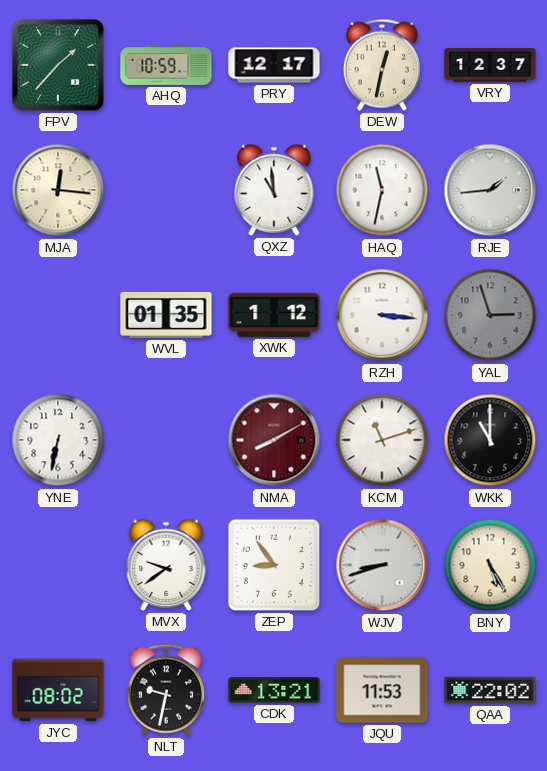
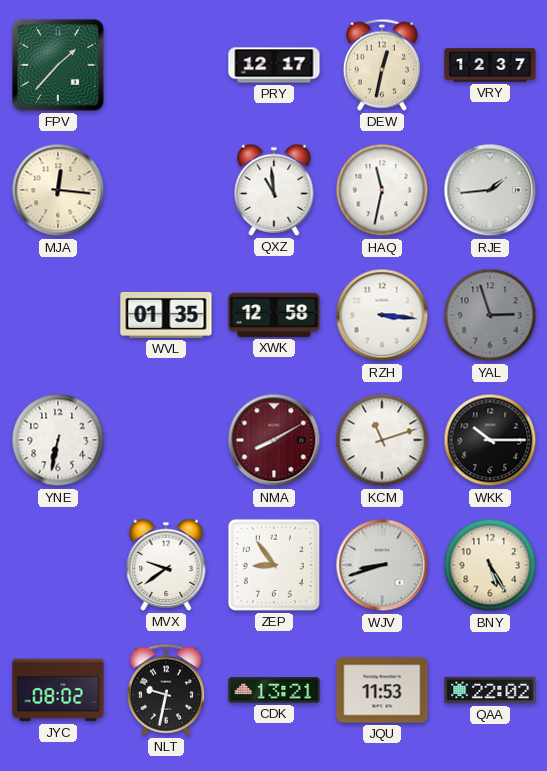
AHQ: 10:59 -> none (166, 65)
XWK: 1:12 -> 12:58 (274, 315)
WKK: 11:00 -> 10:15 (490, 440)
